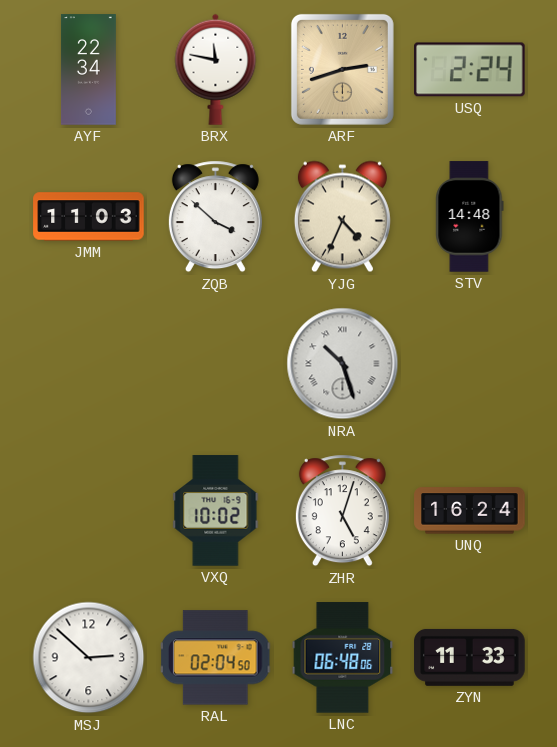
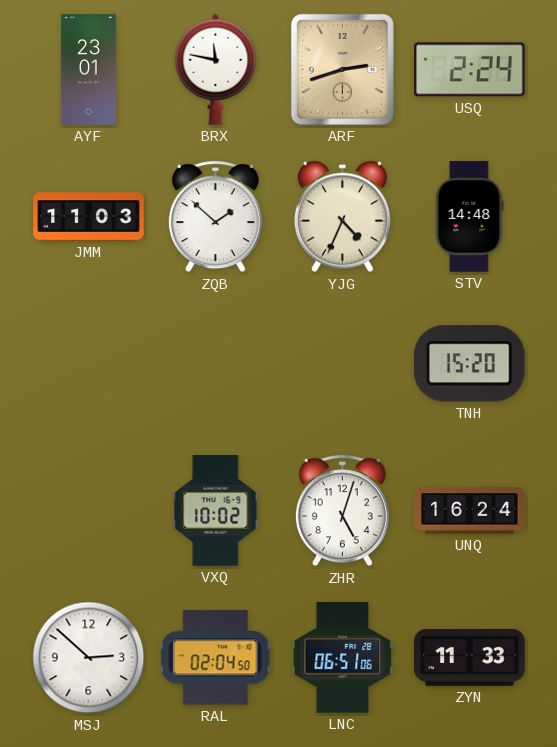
AYF: 22:34 -> 23:01 (88, 70)
ZQB: 3:52 -> 1:52 (215, 217)
NRA: 10:27 -> none (343, 364)
TNH: none -> 15:20 (469, 364)
LNC: 06:48 -> 06:51 (343, 658)
